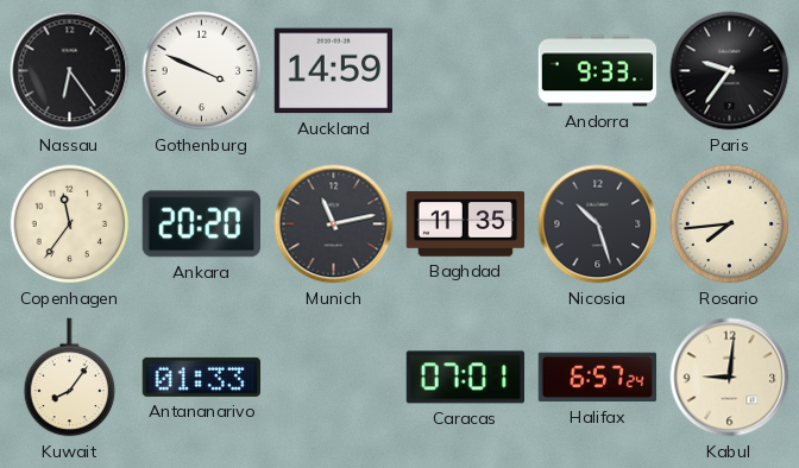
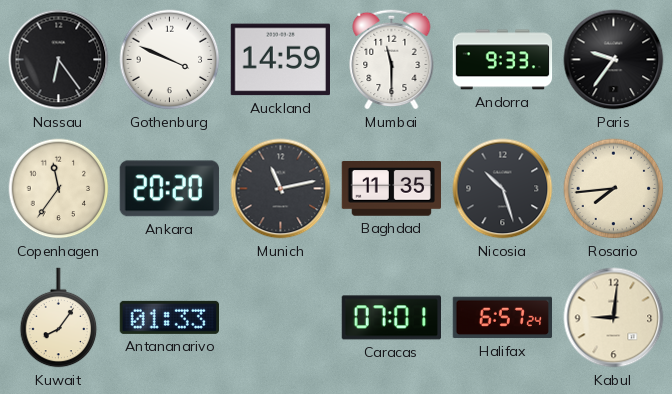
Mumbai: none -> 11:30 (392, 59)
